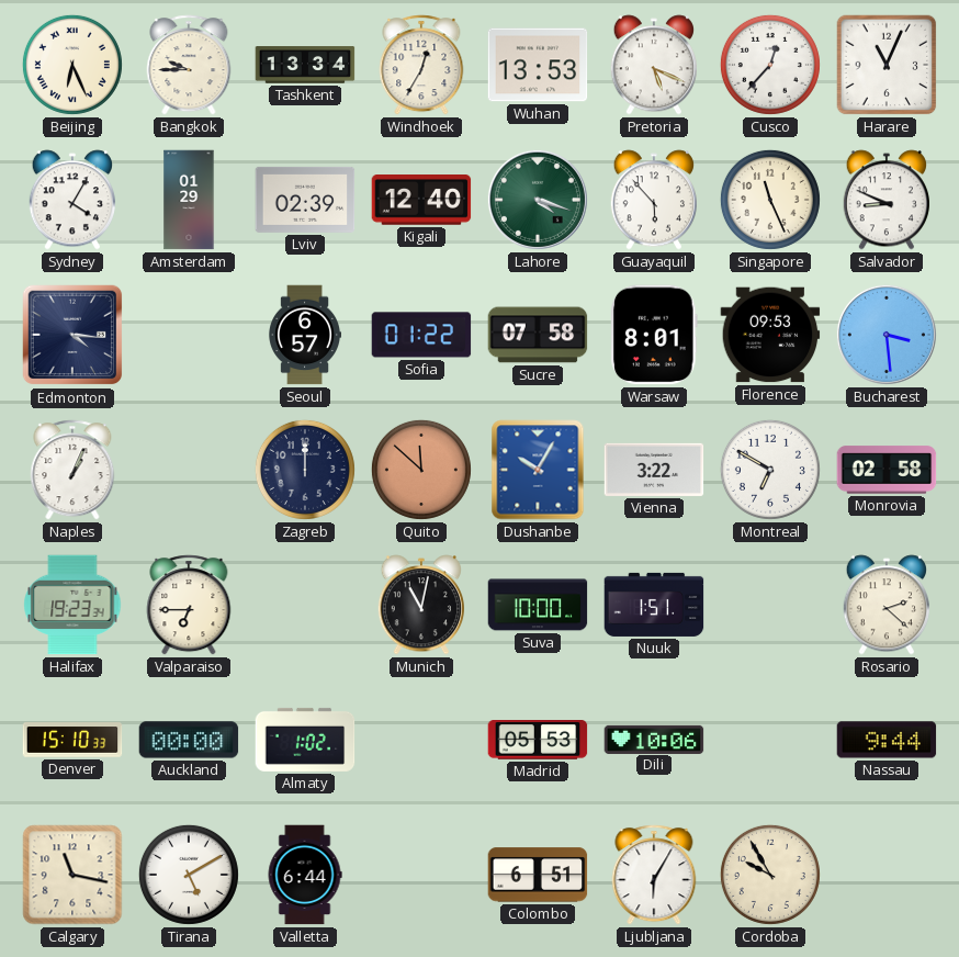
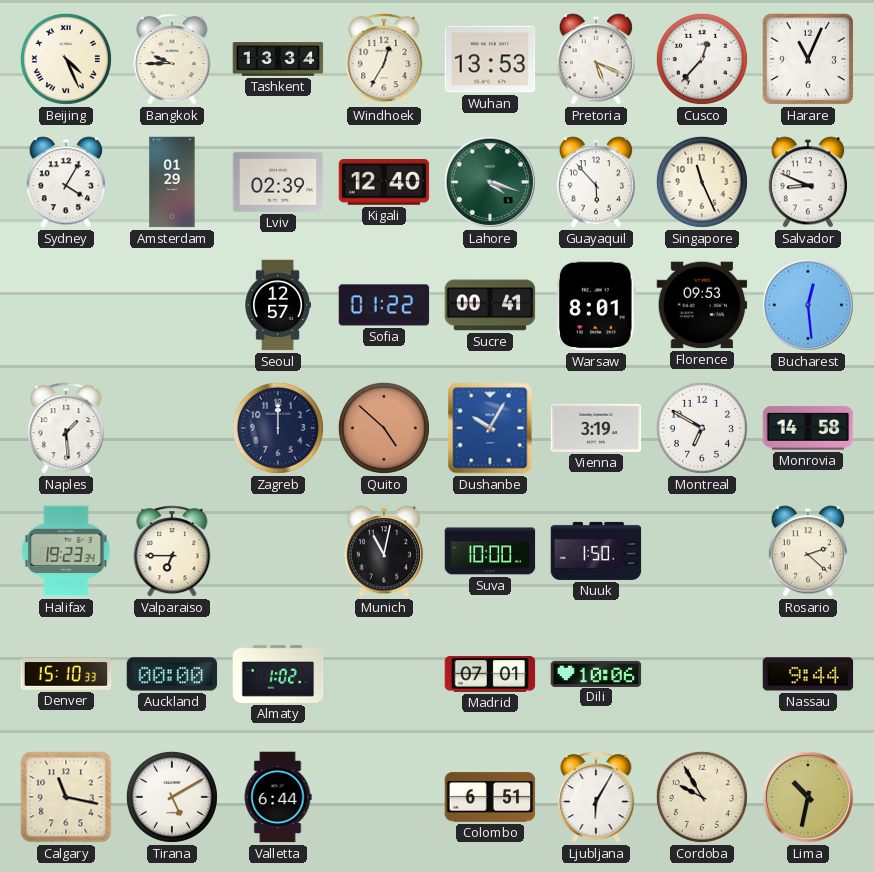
Beijing: 6:26 -> 4:26 (66, 59)
Edmonton: 4:16 -> none (72, 335)
Seoul: 6:57 -> 12:57 (277, 305)
Sucre: 07:58 -> 00:41 (490, 305)
Bucharest: 3:29 -> 12:29 (808, 305)
Naples: 1:04 -> 1:29 (66, 428)
Quito: 11:52 -> 4:52 (384, 428)
Vienna: 3:22 -> 3:19 (596, 428)
Monrovia: 02:58 -> 14:58 (808, 428)
Nuuk: 1:51 -> 1:50 (596, 551)
Madrid: 05:53 -> 07:01 (490, 675)
Lima: none -> 10:32 (808, 797)
